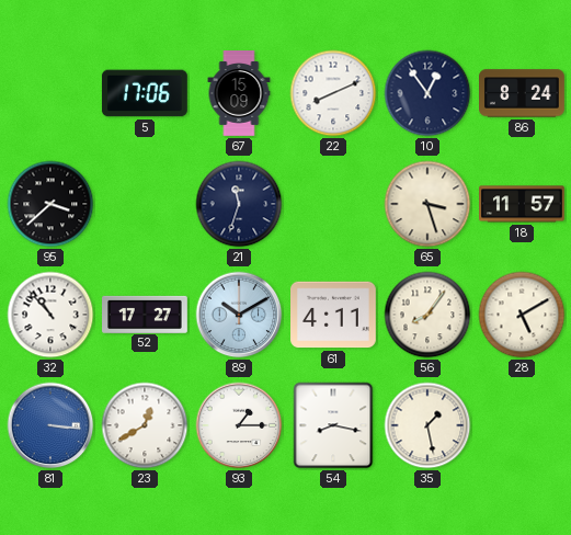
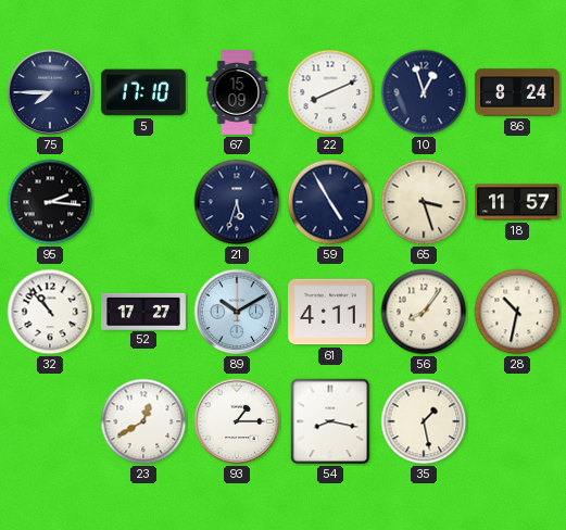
75: none -> 7:45 (50, 92)
5: 17:06 -> 17:10 (143, 92)
10: 12:54 -> 12:57 (424, 92)
95: 3:38 -> 2:16 (50, 202)
21: 11:33 -> 5:33 (237, 202)
59: none -> 4:55 (330, 202)
28: 5:10 -> 10:32 (517, 312)
81: 3:16 -> none (50, 425)
